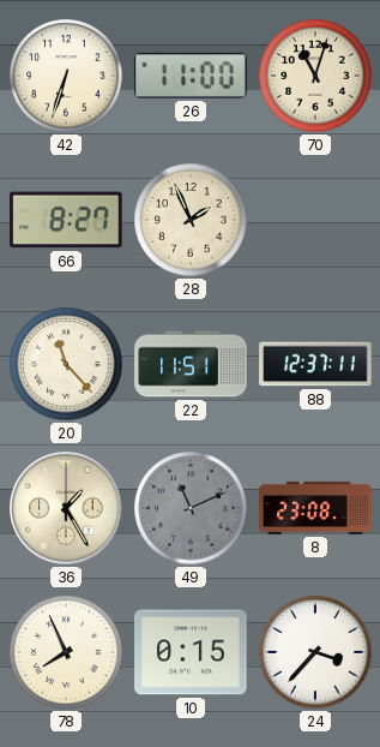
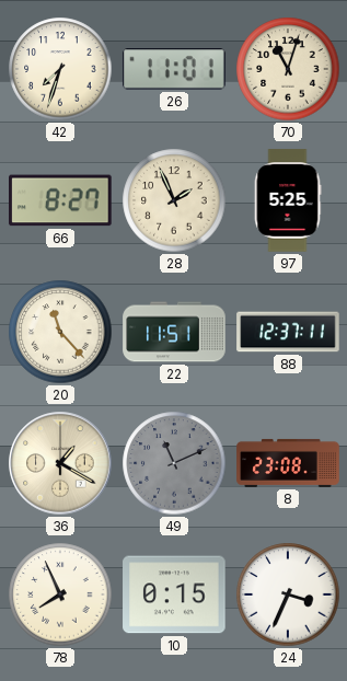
42: 6:33 -> 7:33 (60, 69)
26: 11:00 -> 11:01 (174, 69)
97: none -> 5:25 (288, 200)
36: 1:25 -> 1:20 (60, 463)
24: 3:37 -> 3:34 (288, 595)
